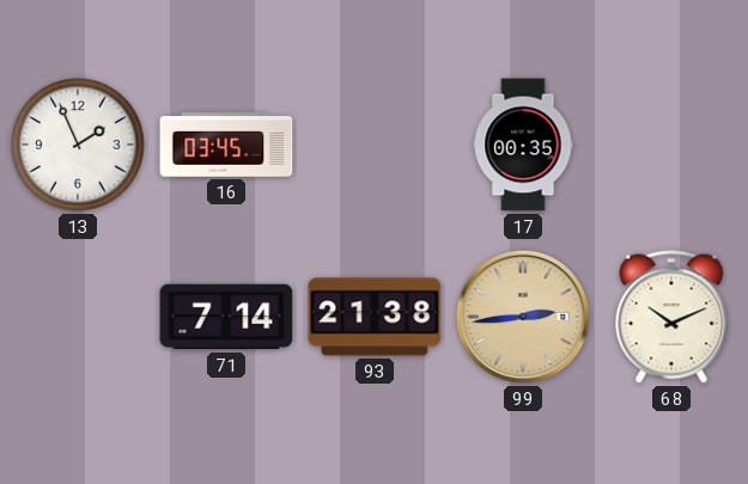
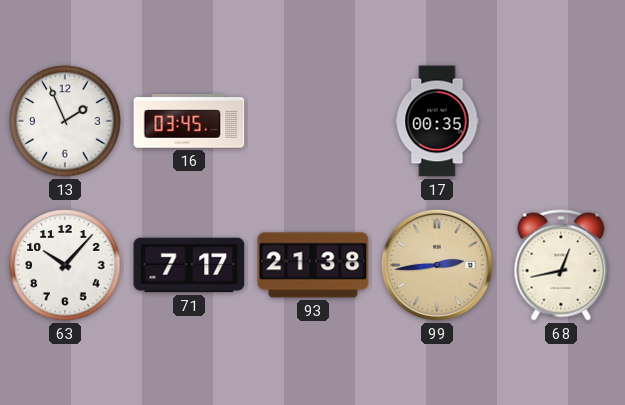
63: none -> 10:07 (65, 265)
71: 7:14 -> 7:17 (189, 265)
68: 10:11 -> 12:43 (561, 265)
